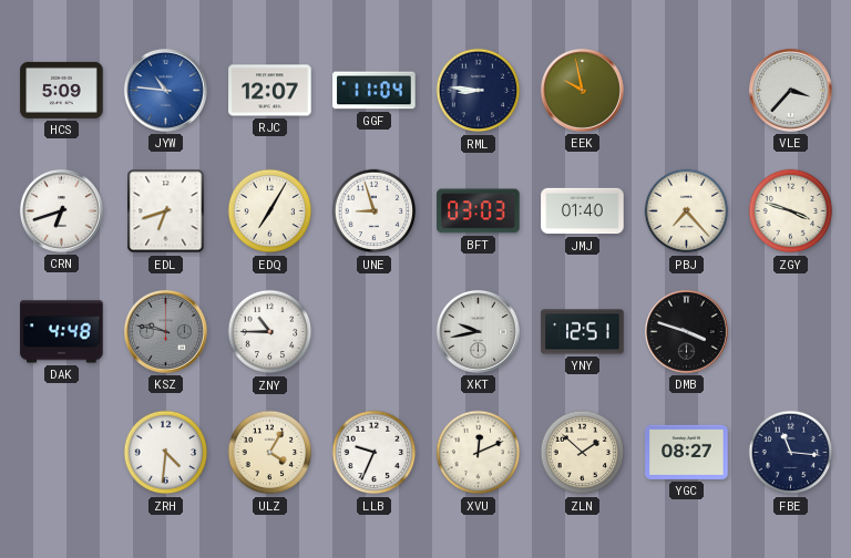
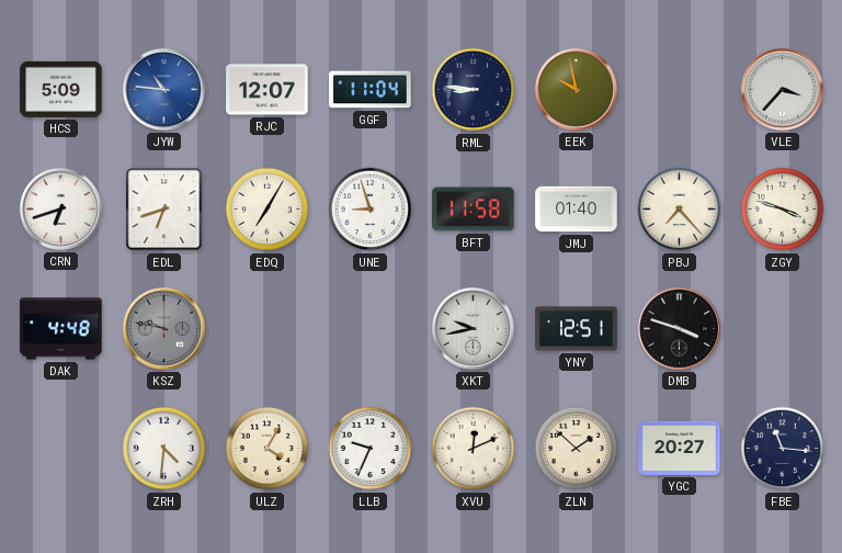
BFT: 03:03 -> 11:58 (474, 210)
ZNY: 10:45 -> none (270, 332)
YGC: 08:27 -> 20:27 (680, 448)
